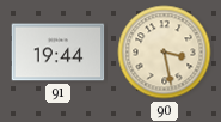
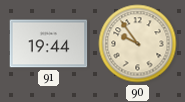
90: 3:28 -> 9:54 (138, 44)
